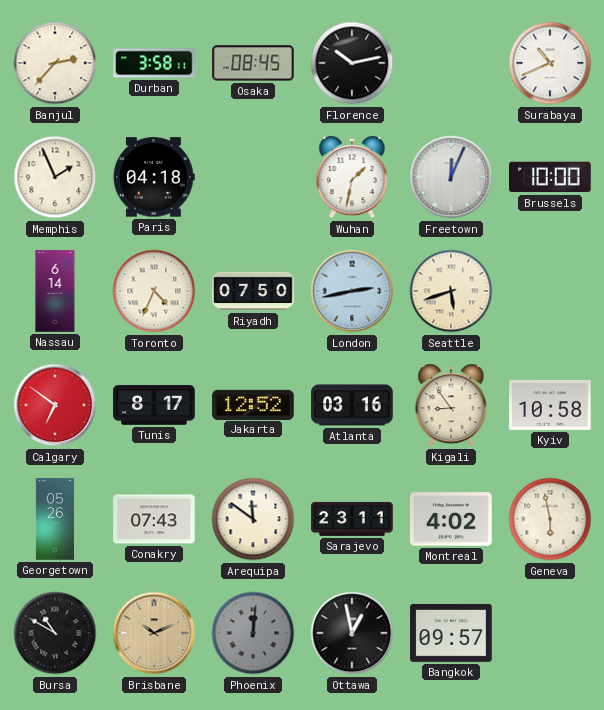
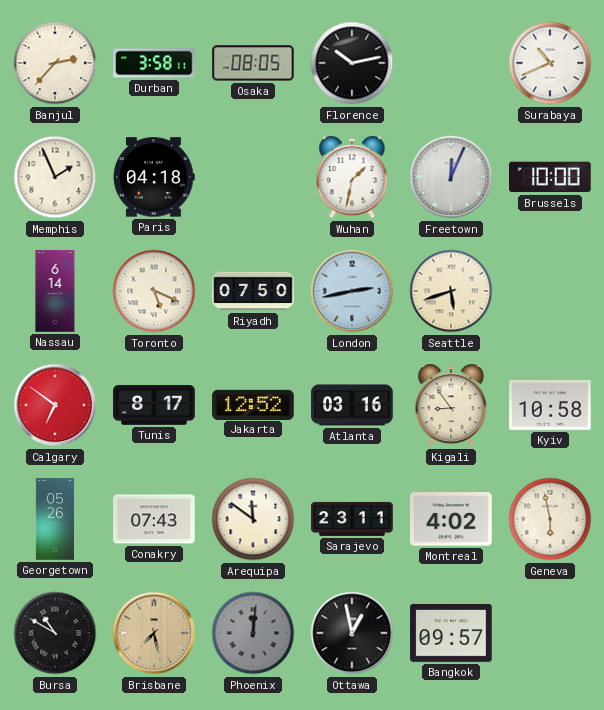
Osaka: 08:45 -> 08:05 (253, 63)
Toronto: 4:34 -> 5:19 (154, 291)
Brisbane: 10:11 -> 7:28 (154, 633)
